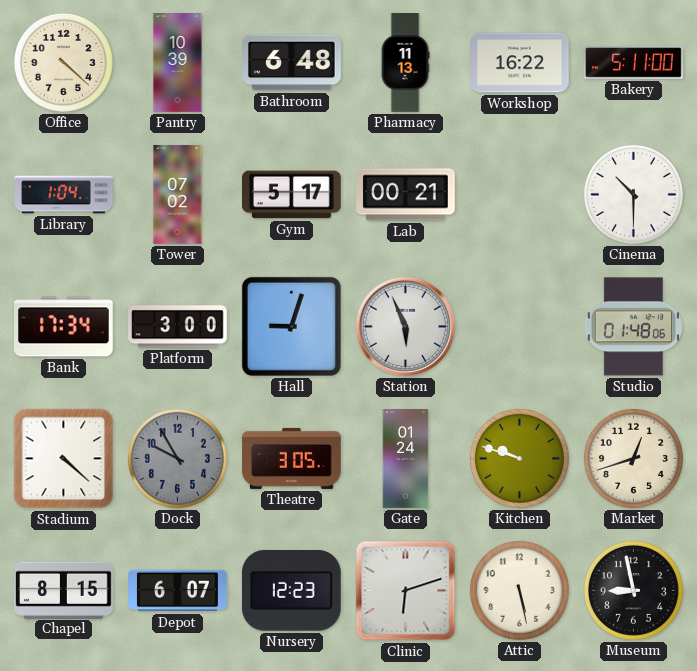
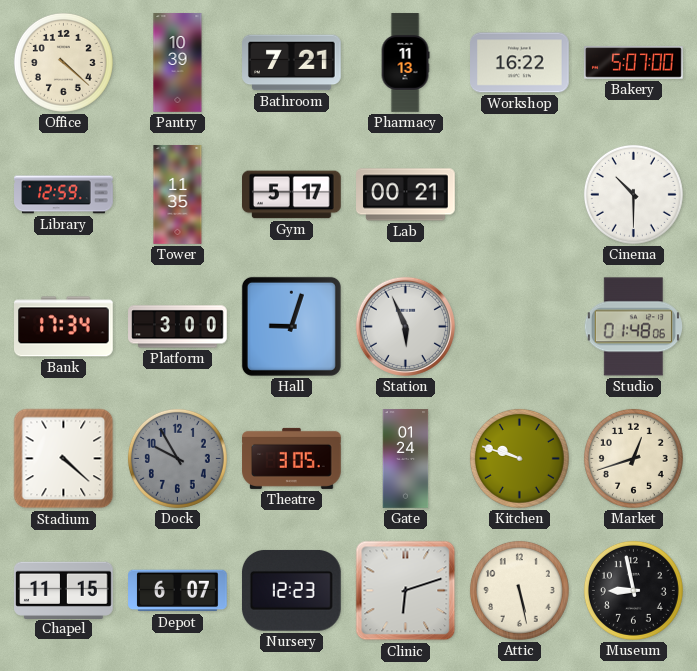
Bathroom: 6:48 -> 7:21 (292, 63)
Bakery: 5:11 -> 5:07 (634, 63)
Library: 1:04 -> 12:59 (64, 195)
Tower: 07:02 -> 11:35 (178, 195)
Chapel: 8:15 -> 11:15 (64, 590)
